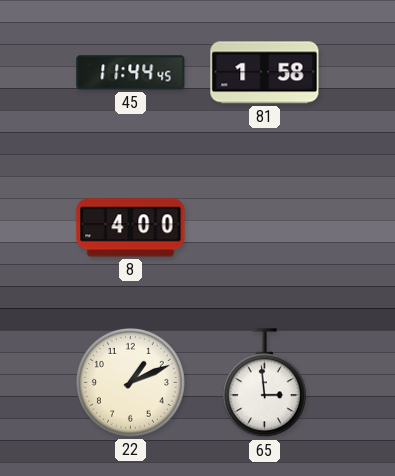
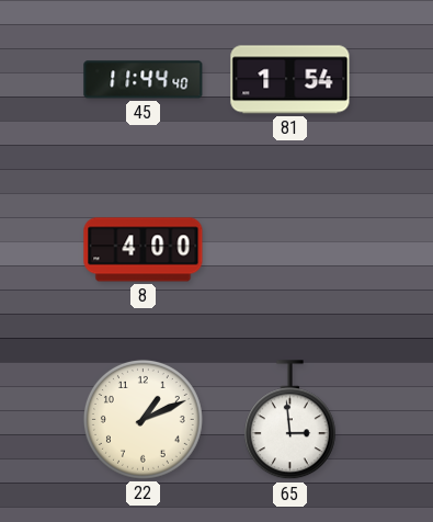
45: 11:44:45 -> 11:44:40 (144, 80)
81: 1:58 -> 1:54 (290, 80)
